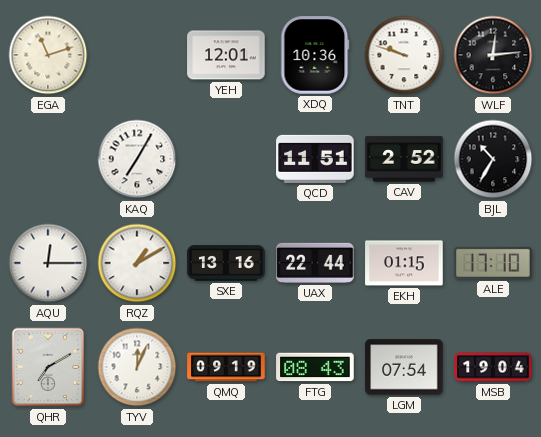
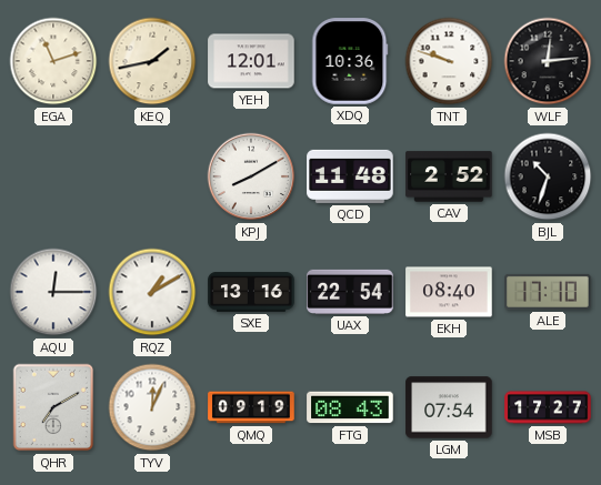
KEQ: none -> 1:43 (152, 61)
KAQ: 7:05 -> none (137, 159)
KPJ: none -> 8:10 (251, 176)
QCD: 11:51 -> 11:48 (350, 176)
BJL: 10:35 -> 10:33 (548, 176)
UAX: 22:44 -> 22:54 (350, 292)
EKH: 01:15 -> 08:40 (449, 292)
MSB: 19:04 -> 17:27 (548, 407)
